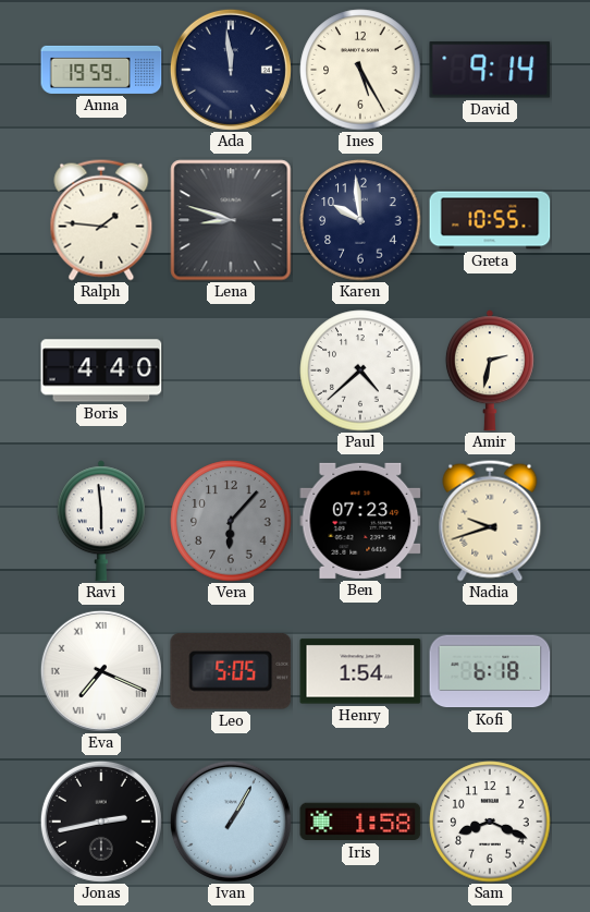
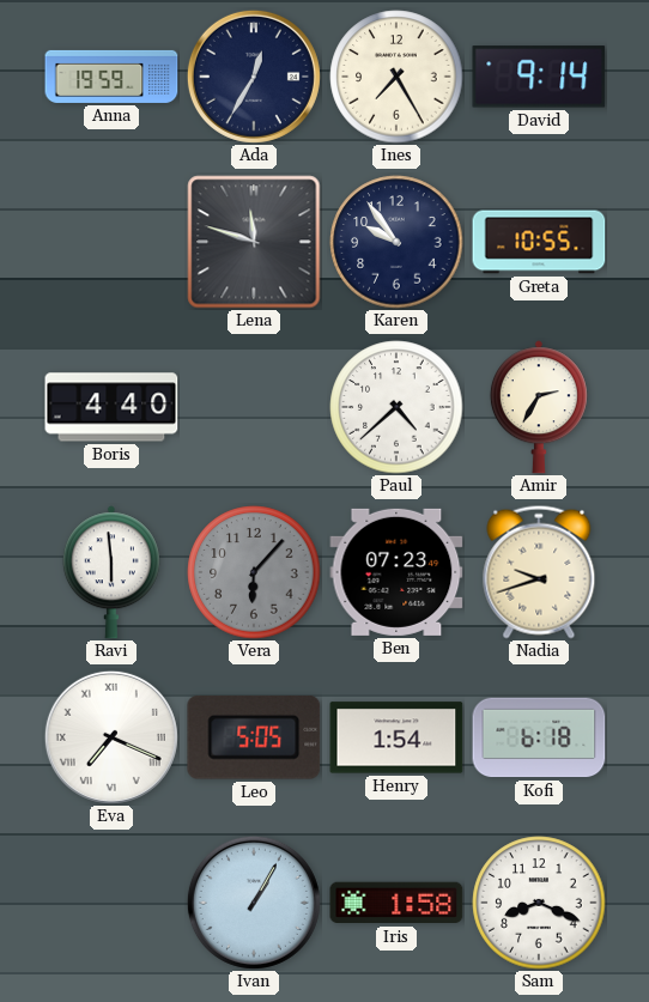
Ada: 11:59 -> 12:35 (254, 77)
Ines: 5:25 -> 7:25 (396, 77)
Ralph: 1:46 -> none (101, 220)
Lena: 8:48 -> 11:48 (254, 242)
Karen: 9:59 -> 9:54 (396, 242)
Amir: 2:32 -> 2:35 (539, 407)
Jonas: 2:43 -> none (101, 822)
